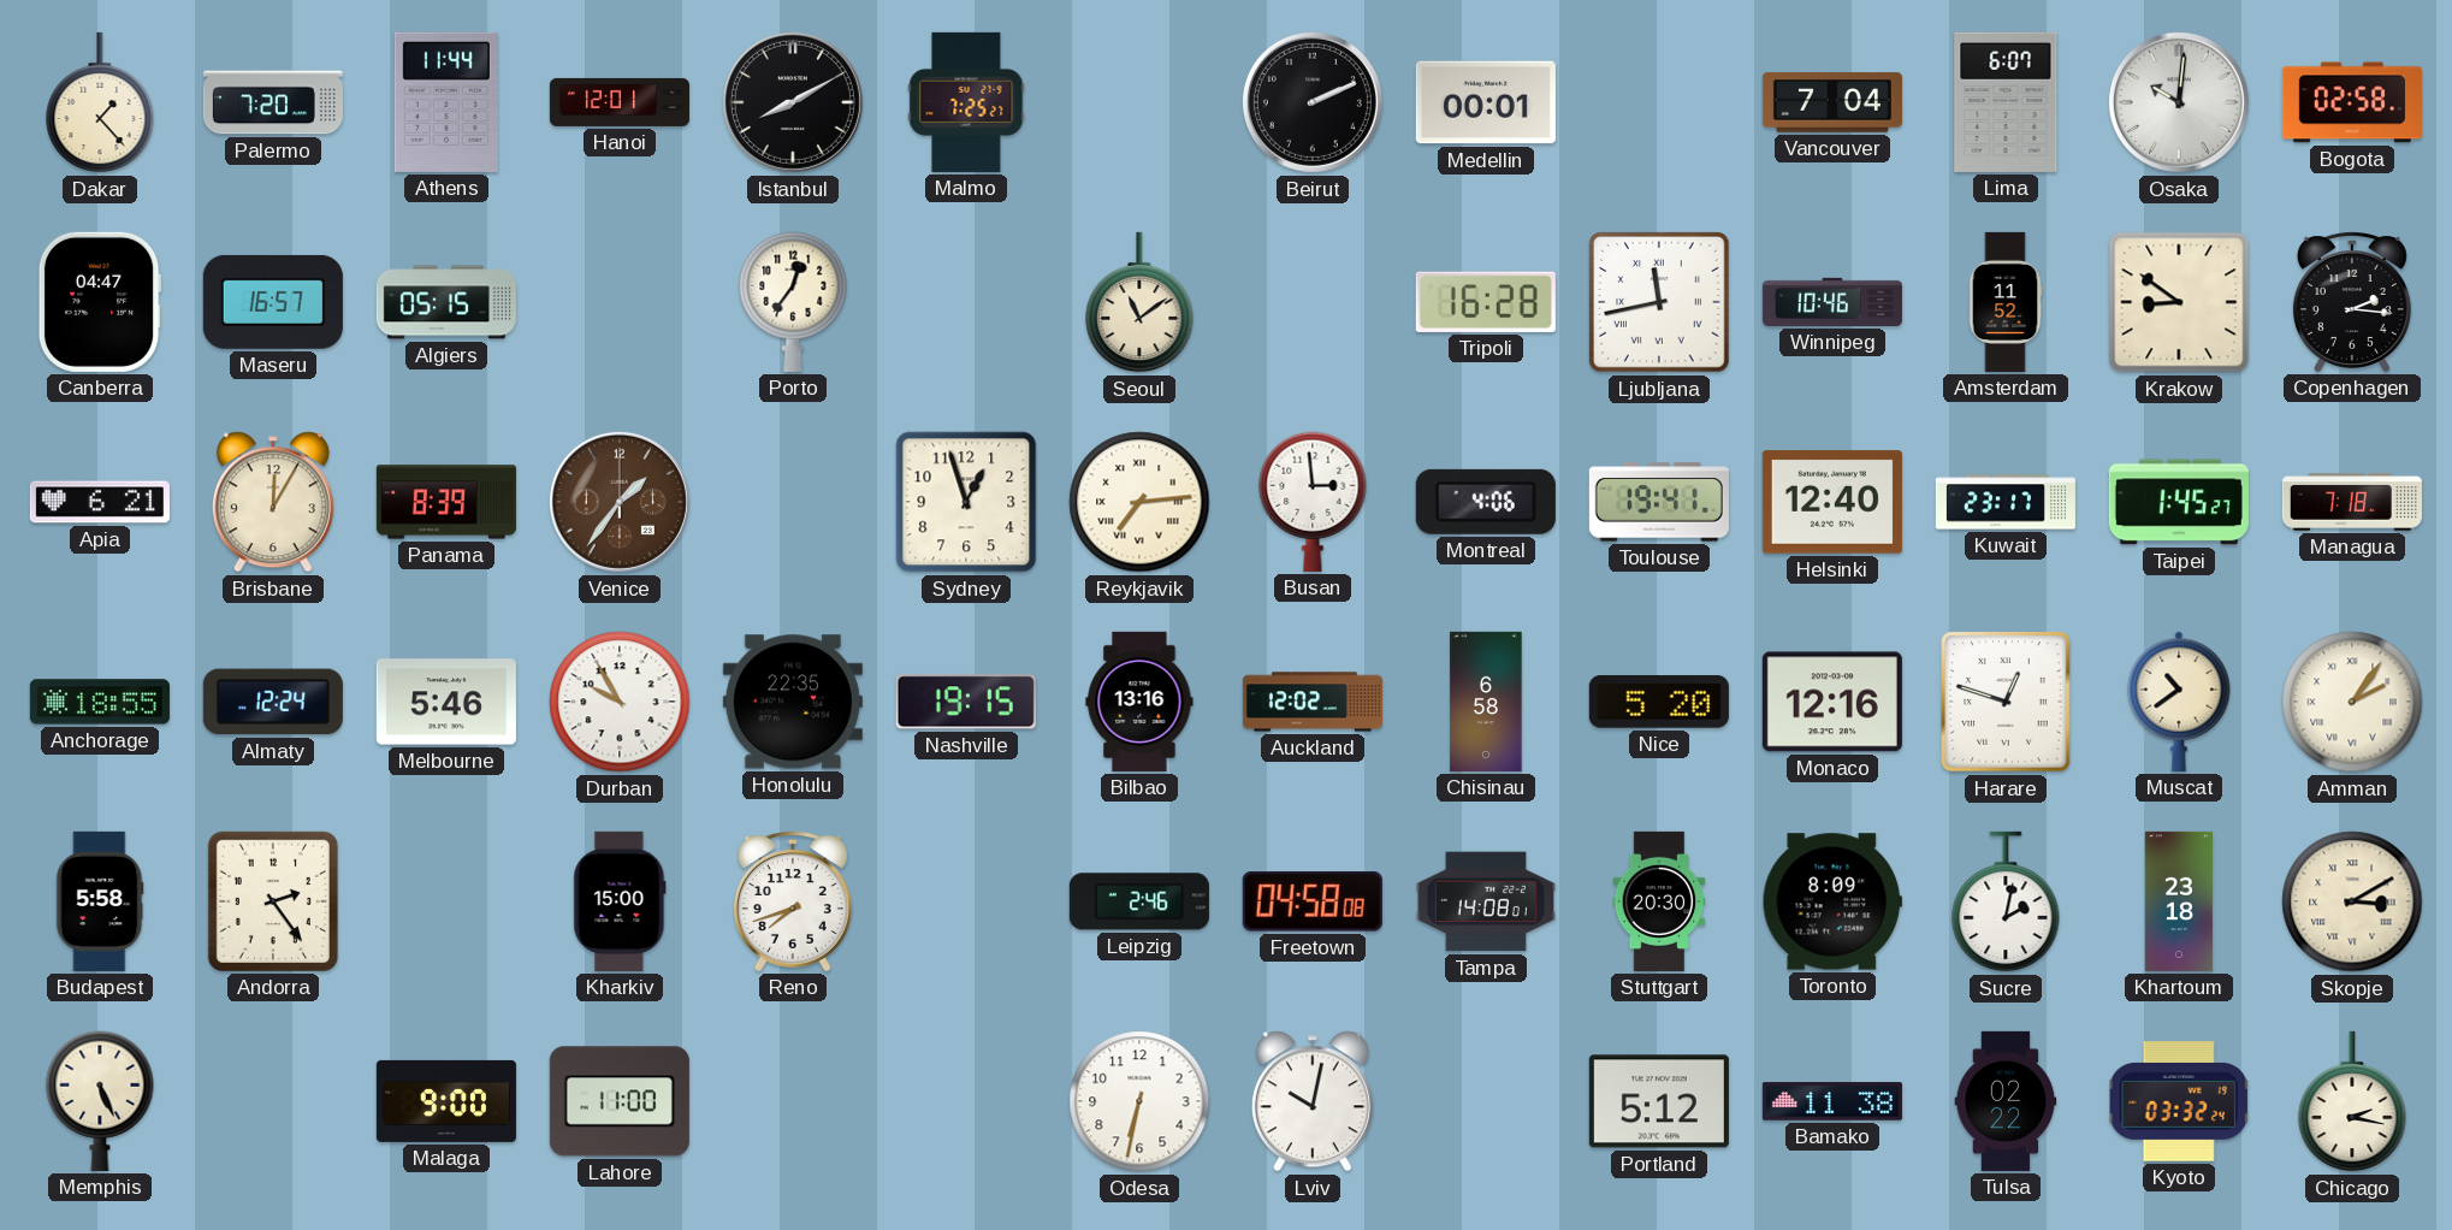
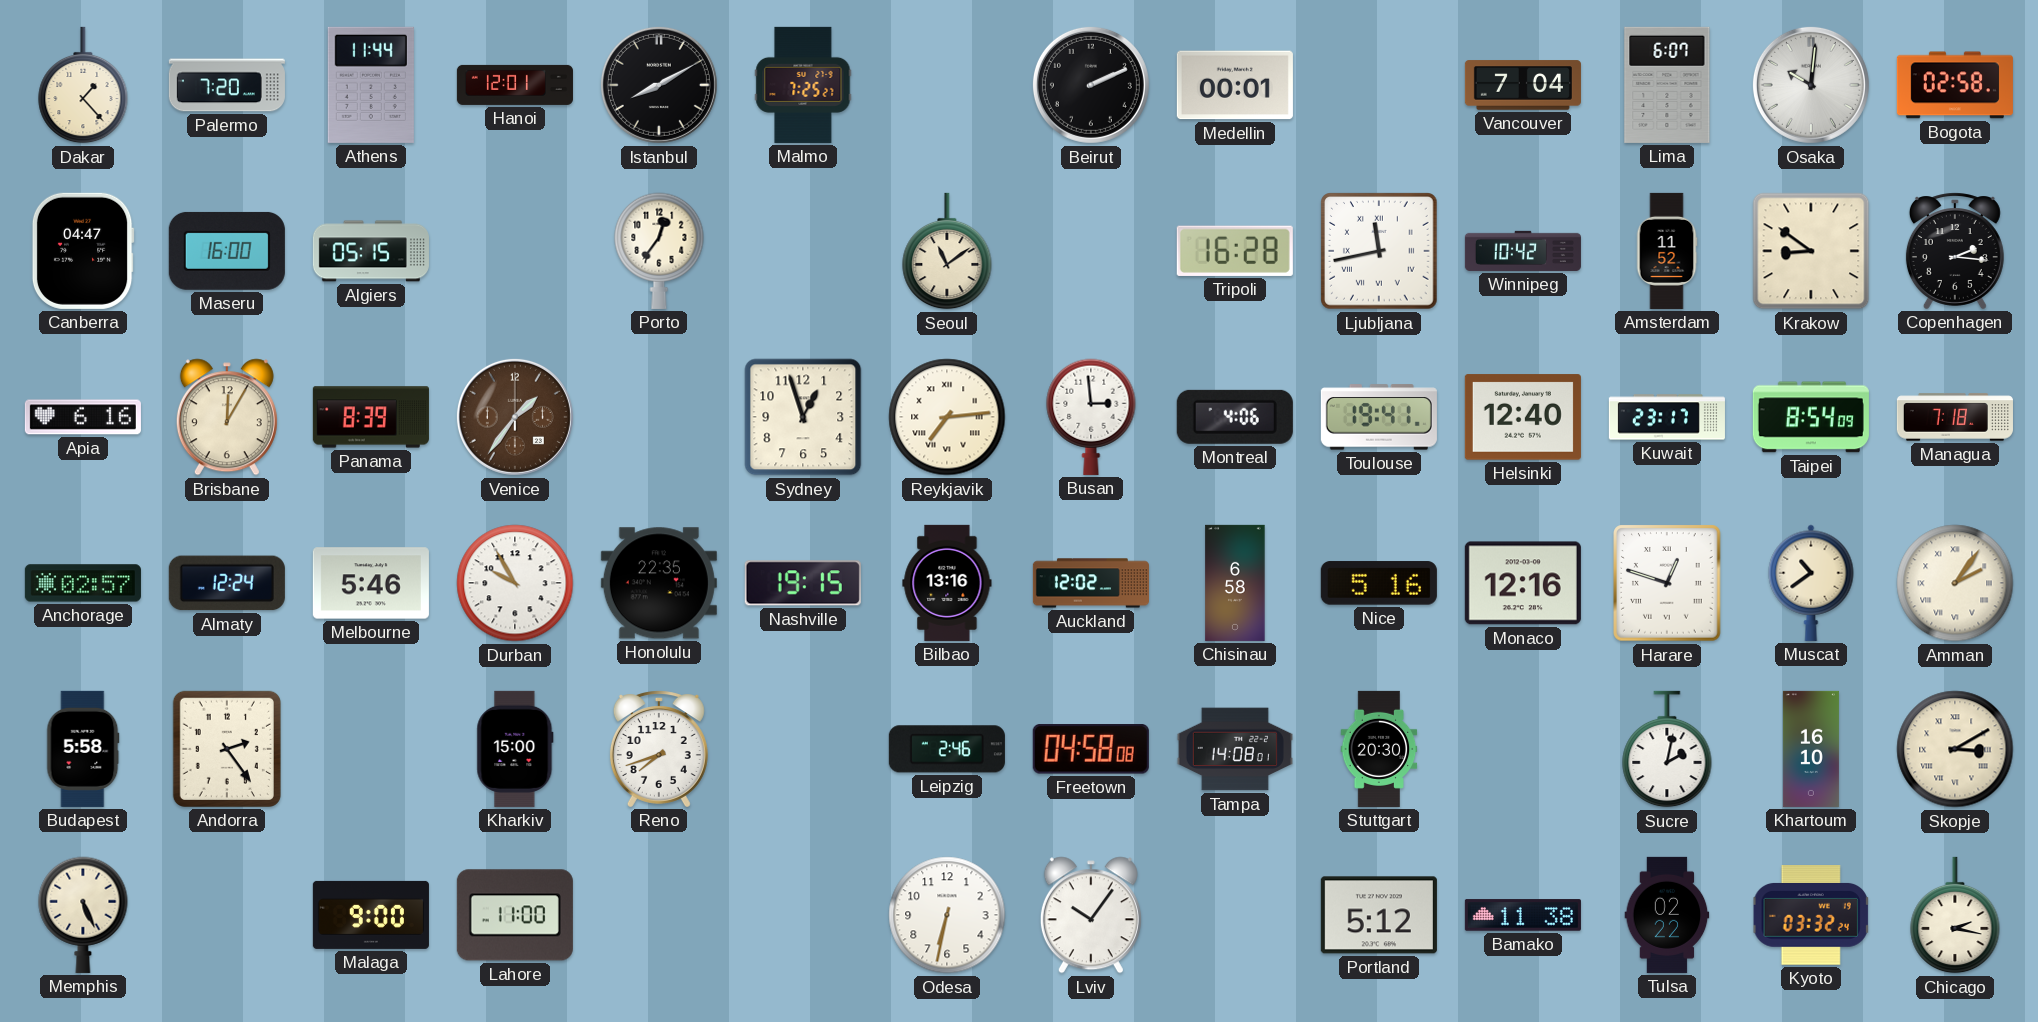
Maseru: 16:57 -> 16:00 (227, 251)
Winnipeg: 10:46 -> 10:42 (1523, 251)
Apia: 6:21 -> 6:16 (83, 417)
Taipei: 1:45 -> 8:54 (1811, 417)
Anchorage: 18:55 -> 02:57 (83, 583)
Nice: 5:20 -> 5:16 (1379, 583)
Toronto: 8:09 -> none (1832, 901)
Khartoum: 23:18 -> 16:10 (1811, 749)
Lviv: 10:02 -> 10:06 (1091, 915)
